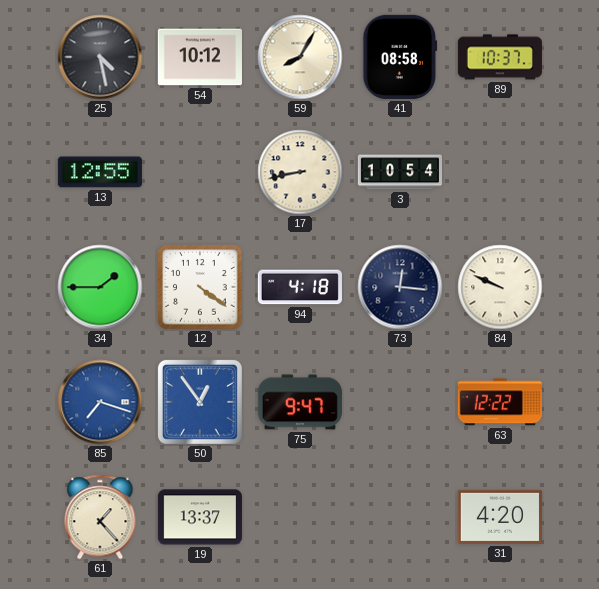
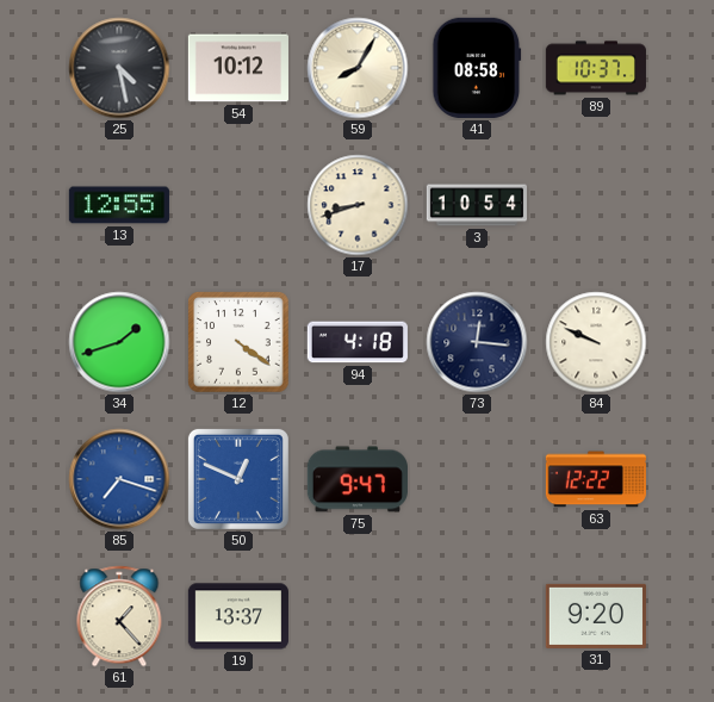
17: 8:43 -> 8:42 (358, 205)
34: 1:45 -> 1:42 (119, 342)
50: 12:54 -> 12:49 (238, 479)
31: 4:20 -> 9:20 (596, 616)
